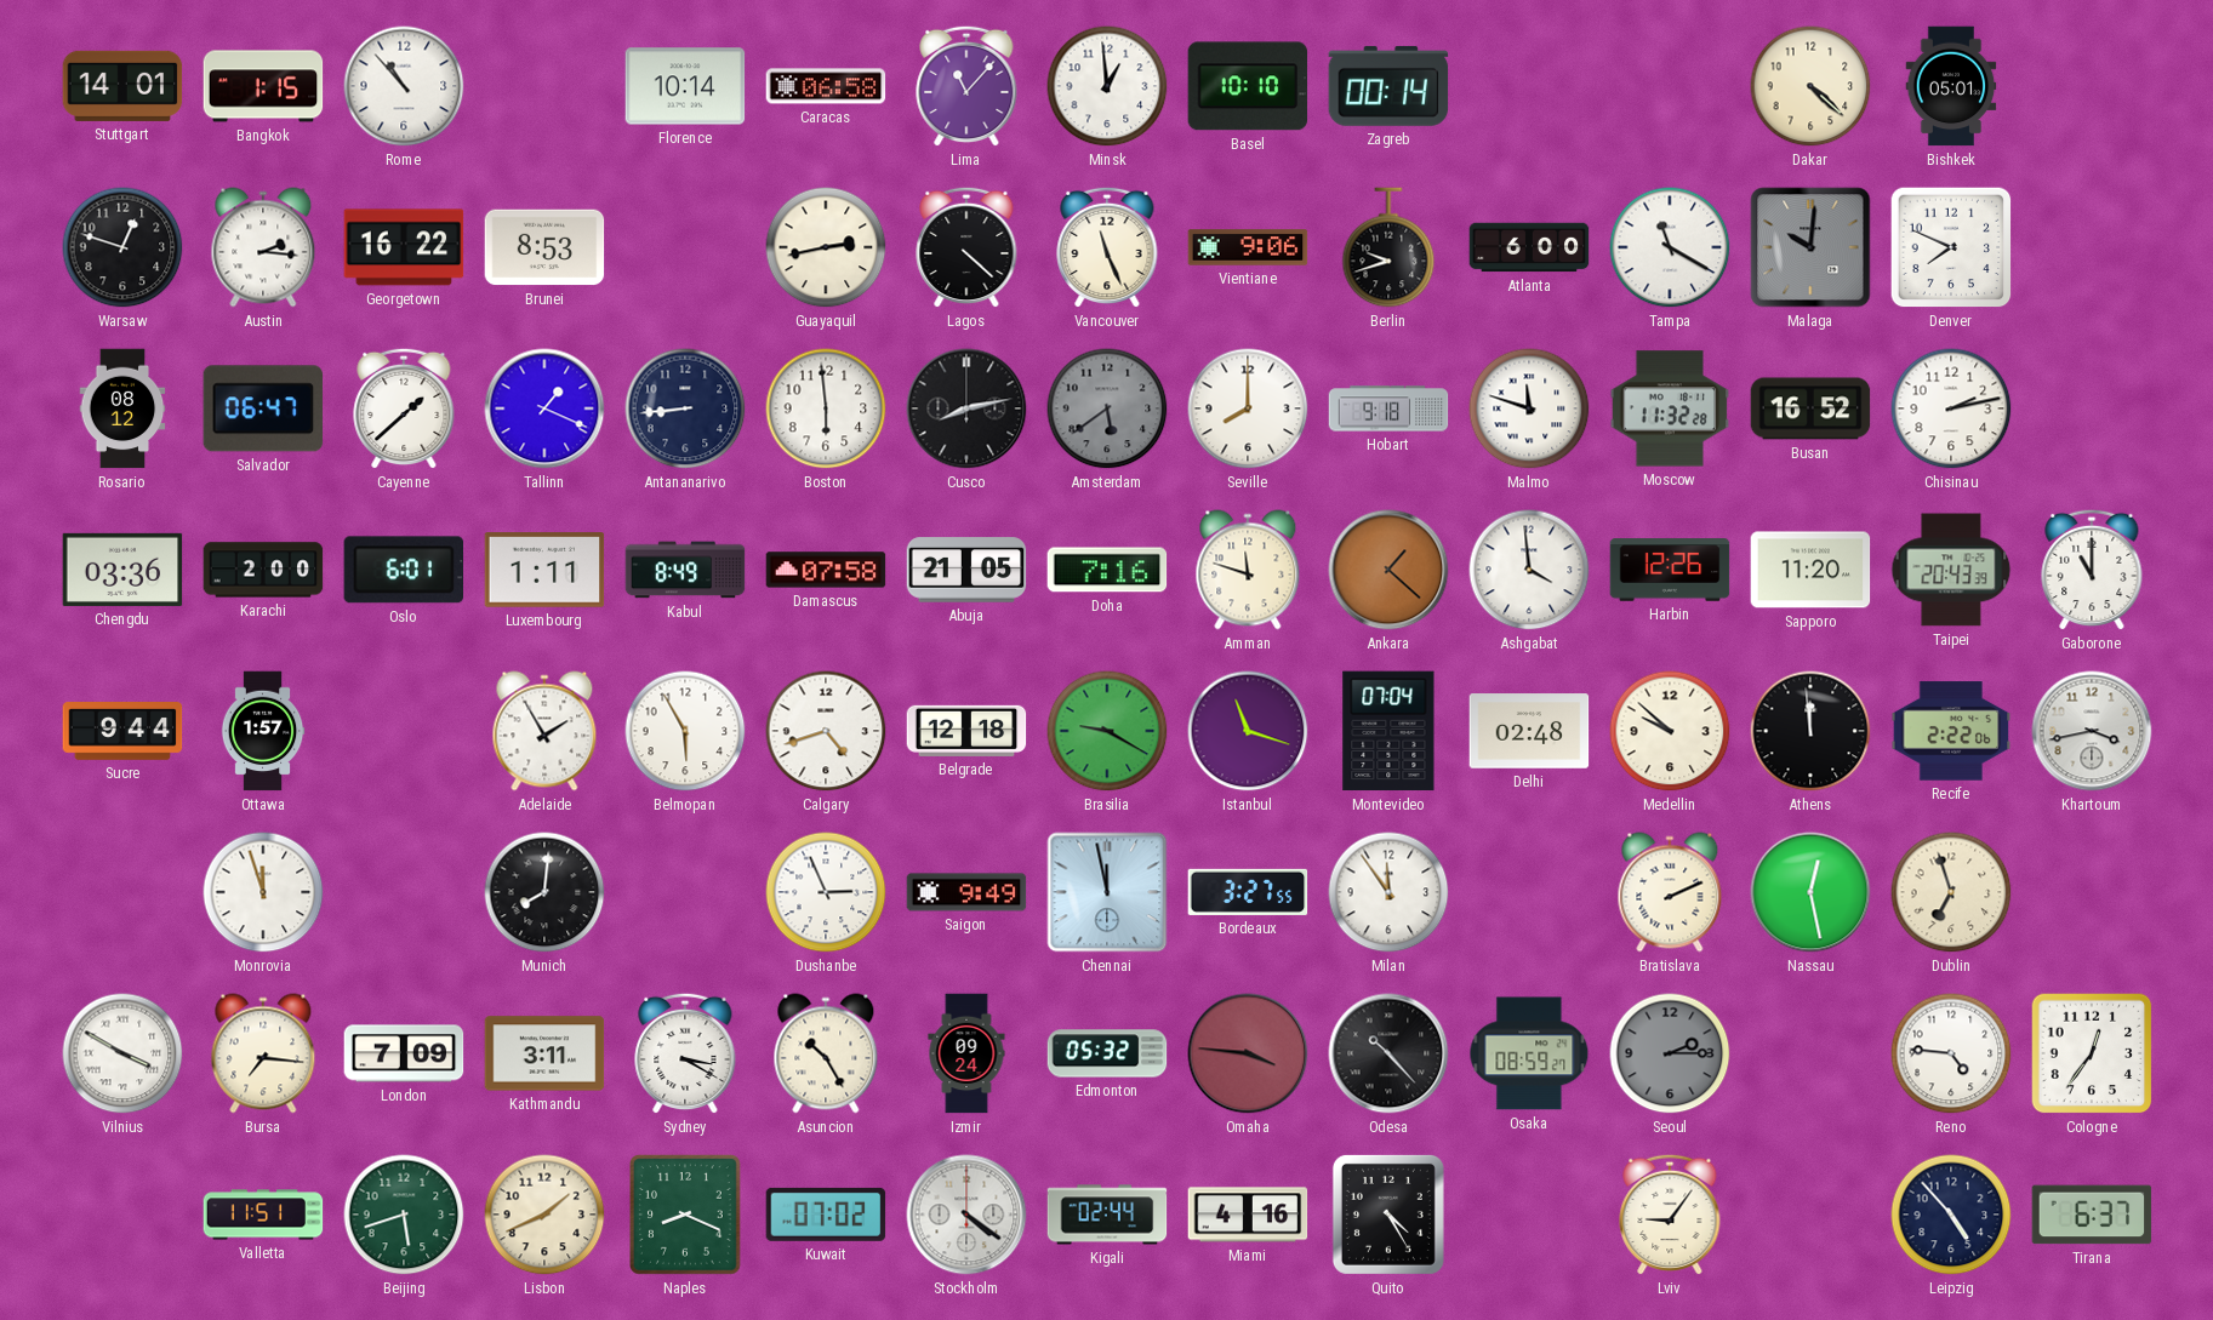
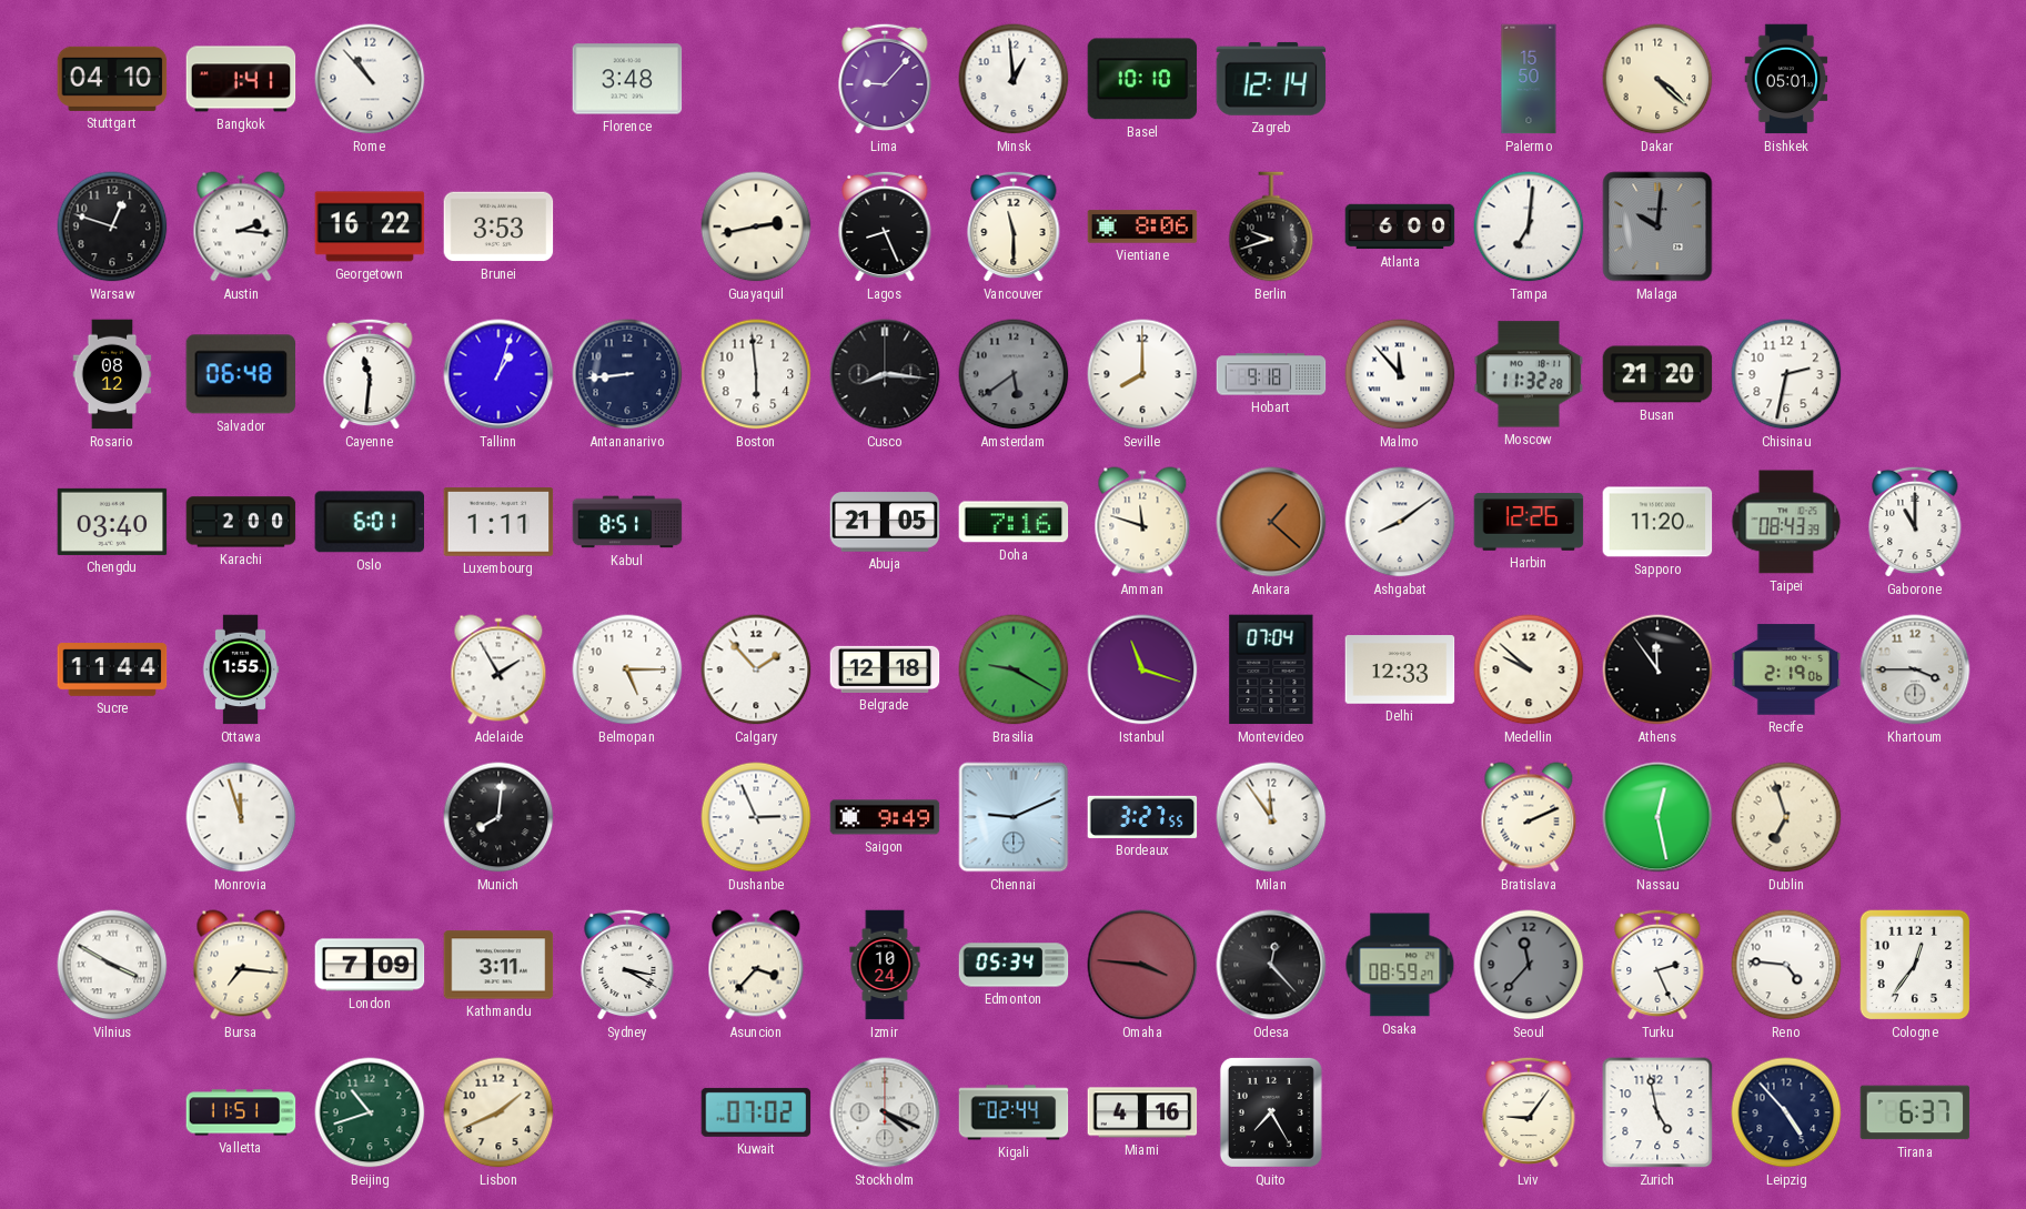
Stuttgart: 14:01 -> 04:10 (112, 79)
Bangkok: 1:15 -> 1:41 (241, 79)
Florence: 10:14 -> 3:48 (627, 79)
Caracas: 06:58 -> none (826, 86)
Lima: 11:07 -> 9:07 (885, 79)
Zagreb: 00:14 -> 12:14 (1271, 79)
Palermo: none -> 15:50 (1529, 79)
Brunei: 8:53 -> 3:53 (498, 226)
Lagos: 4:22 -> 8:26 (885, 226)
Vancouver: 11:26 -> 11:30 (1014, 226)
Vientiane: 9:06 -> 8:06 (1142, 226)
Tampa: 11:20 -> 7:01 (1529, 226)
Denver: 7:49 -> none (1951, 247)
Salvador: 06:47 -> 06:48 (241, 374)
Cayenne: 1:38 -> 11:31 (370, 374)
Tallinn: 1:19 -> 1:03 (498, 374)
Cusco: 8:13 -> 8:16 (885, 374)
Malmo: 11:48 -> 11:53 (1400, 374)
Busan: 16:52 -> 21:20 (1657, 374)
Chisinau: 2:13 -> 2:32 (1786, 374)
Chengdu: 03:36 -> 03:40 (112, 522)
Kabul: 8:49 -> 8:51 (627, 522)
Damascus: 07:58 -> none (826, 570)
Ashgabat: 3:59 -> 8:09 (1400, 522)
Taipei: 20:43 -> 08:43 (1786, 522)
Sucre: 9:44 -> 11:44 (112, 671)
Ottawa: 1:57 -> 1:55 (241, 669)
Belmopan: 5:55 -> 5:15 (627, 669)
Calgary: 4:42 -> 1:53 (756, 669)
Delhi: 02:48 -> 12:33 (1400, 669)
Athens: 11:59 -> 11:54 (1657, 669)
Recife: 2:22 -> 2:19 (1786, 669)
Khartoum: 3:43 -> 3:45 (1915, 669)
Chennai: 11:58 -> 9:11 (1014, 817)
Asuncion: 10:25 -> 3:37 (756, 965)
Izmir: 09:24 -> 10:24 (885, 965)
Edmonton: 05:32 -> 05:34 (1014, 965)
Odesa: 10:23 -> 12:23 (1271, 965)
Seoul: 2:15 -> 11:37 (1529, 965)
Turku: none -> 2:26 (1657, 965)
Beijing: 5:42 -> 10:42 (370, 1112)
Naples: 8:19 -> none (686, 1215)
Stockholm: 4:21 -> 4:19 (885, 1112)
Quito: 4:25 -> 7:25 (1271, 1112)
Zurich: none -> 4:58 (1657, 1112)
